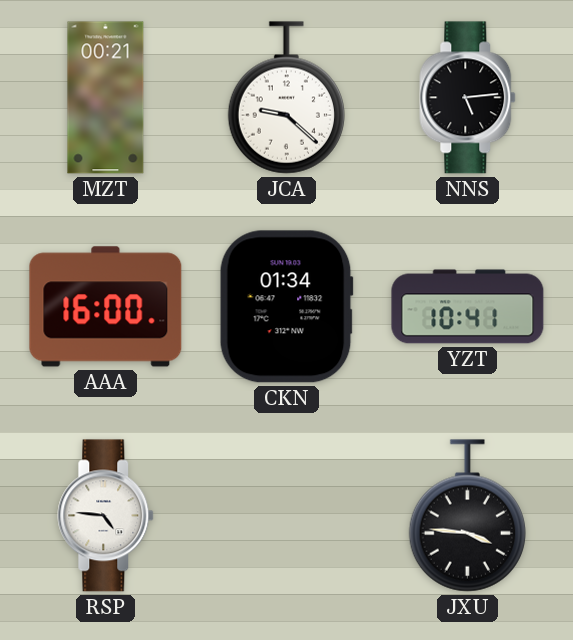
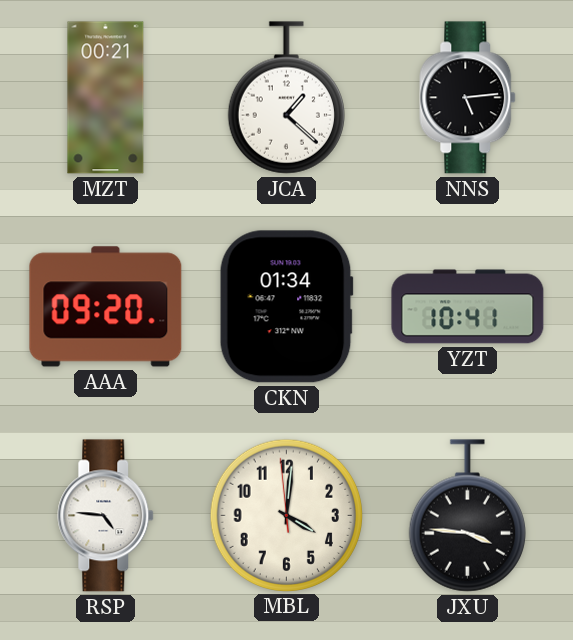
JCA: 9:22 -> 1:22 (286, 98)
AAA: 16:00 -> 09:20 (106, 307)
MBL: none -> 4:00 (286, 515)
